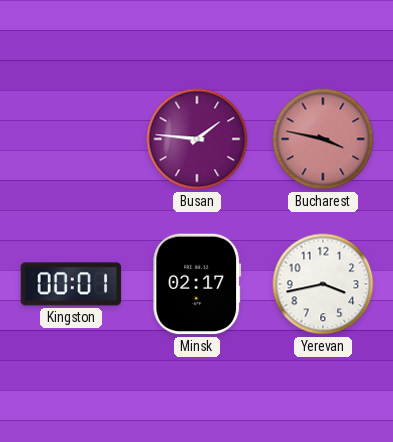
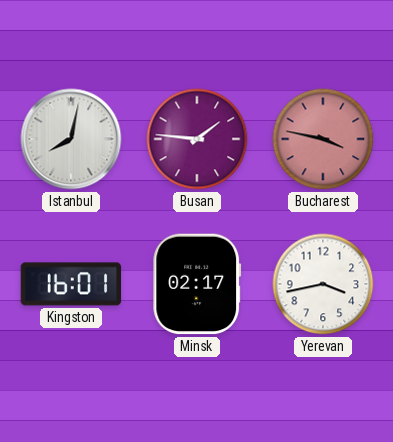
Istanbul: none -> 8:02 (71, 139)
Kingston: 00:01 -> 16:01 (71, 284)
